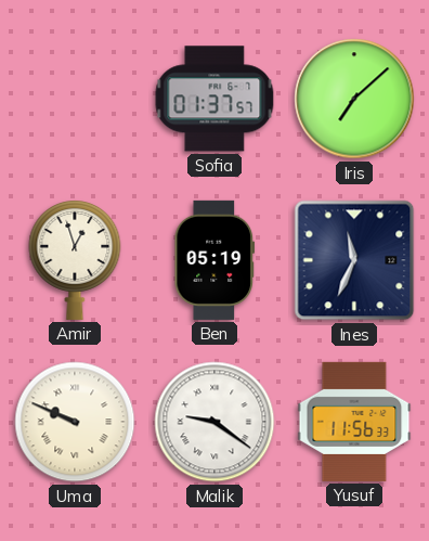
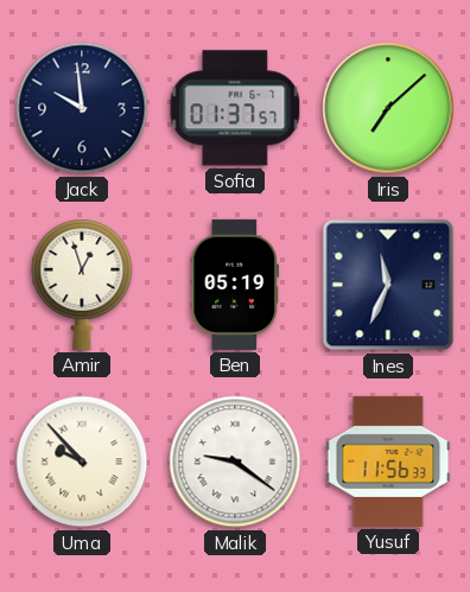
Jack: none -> 9:59 (82, 108)
Uma: 9:49 -> 9:53 (82, 461)
